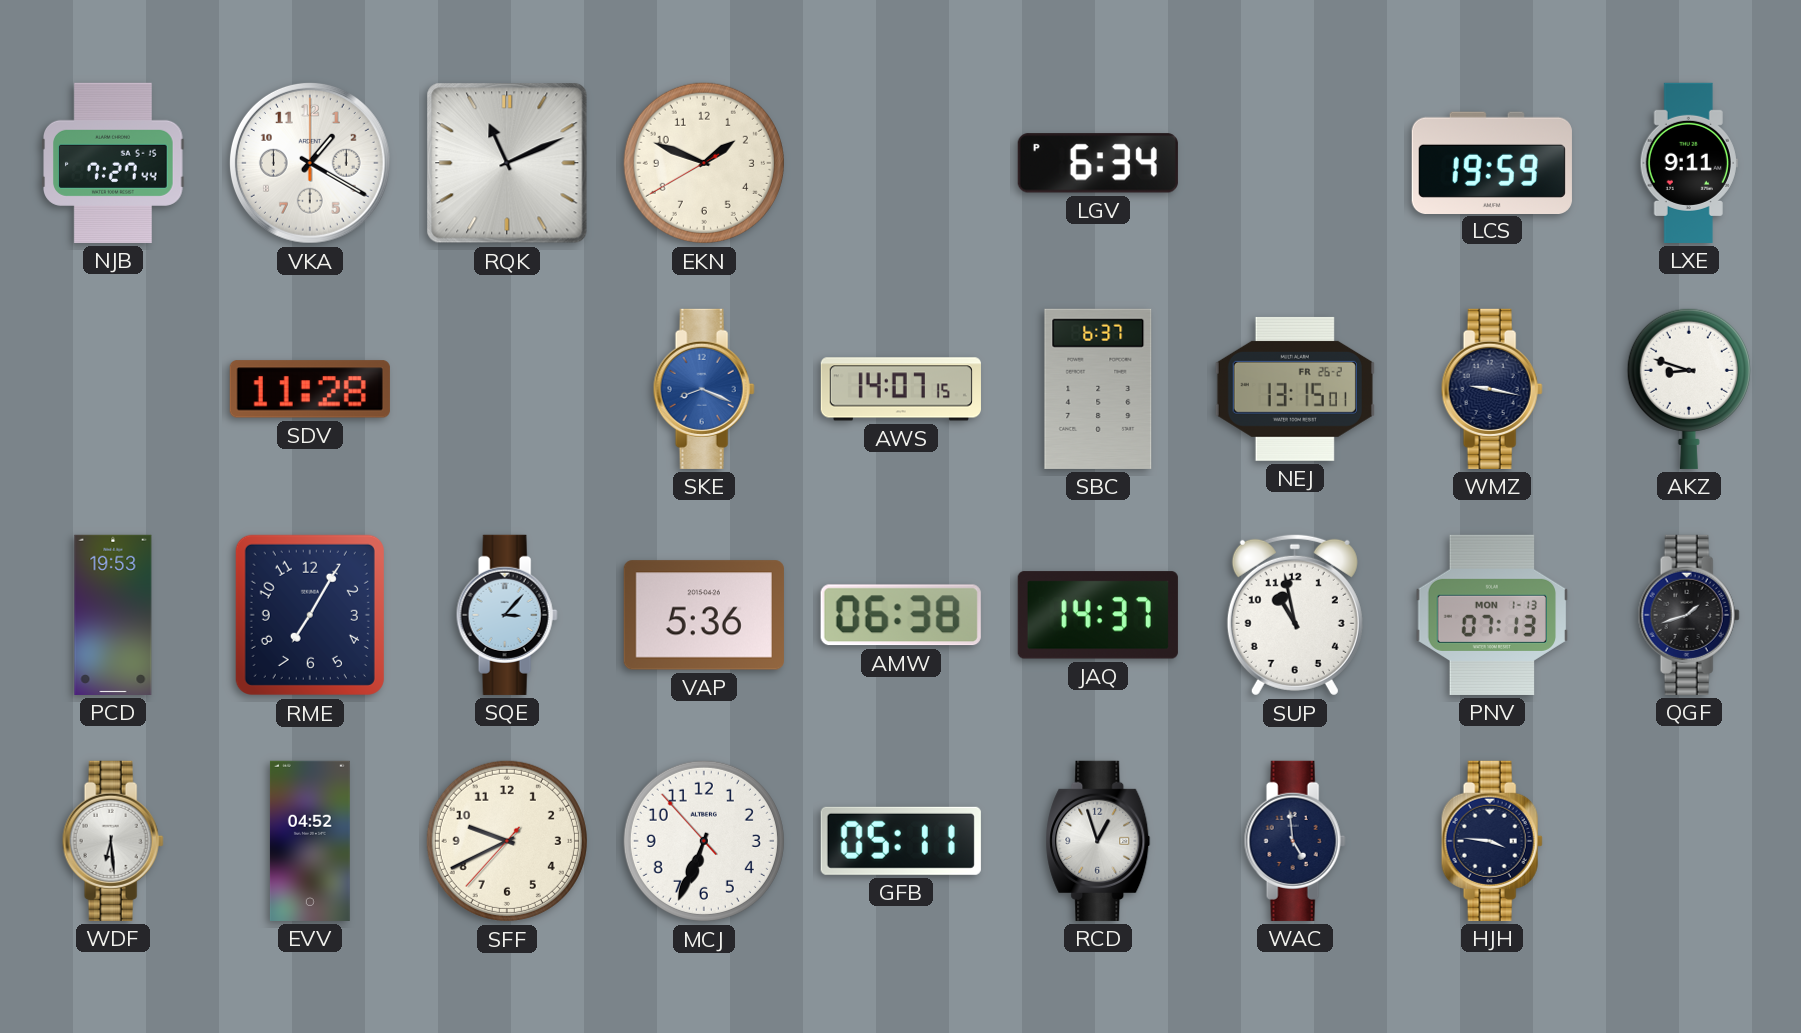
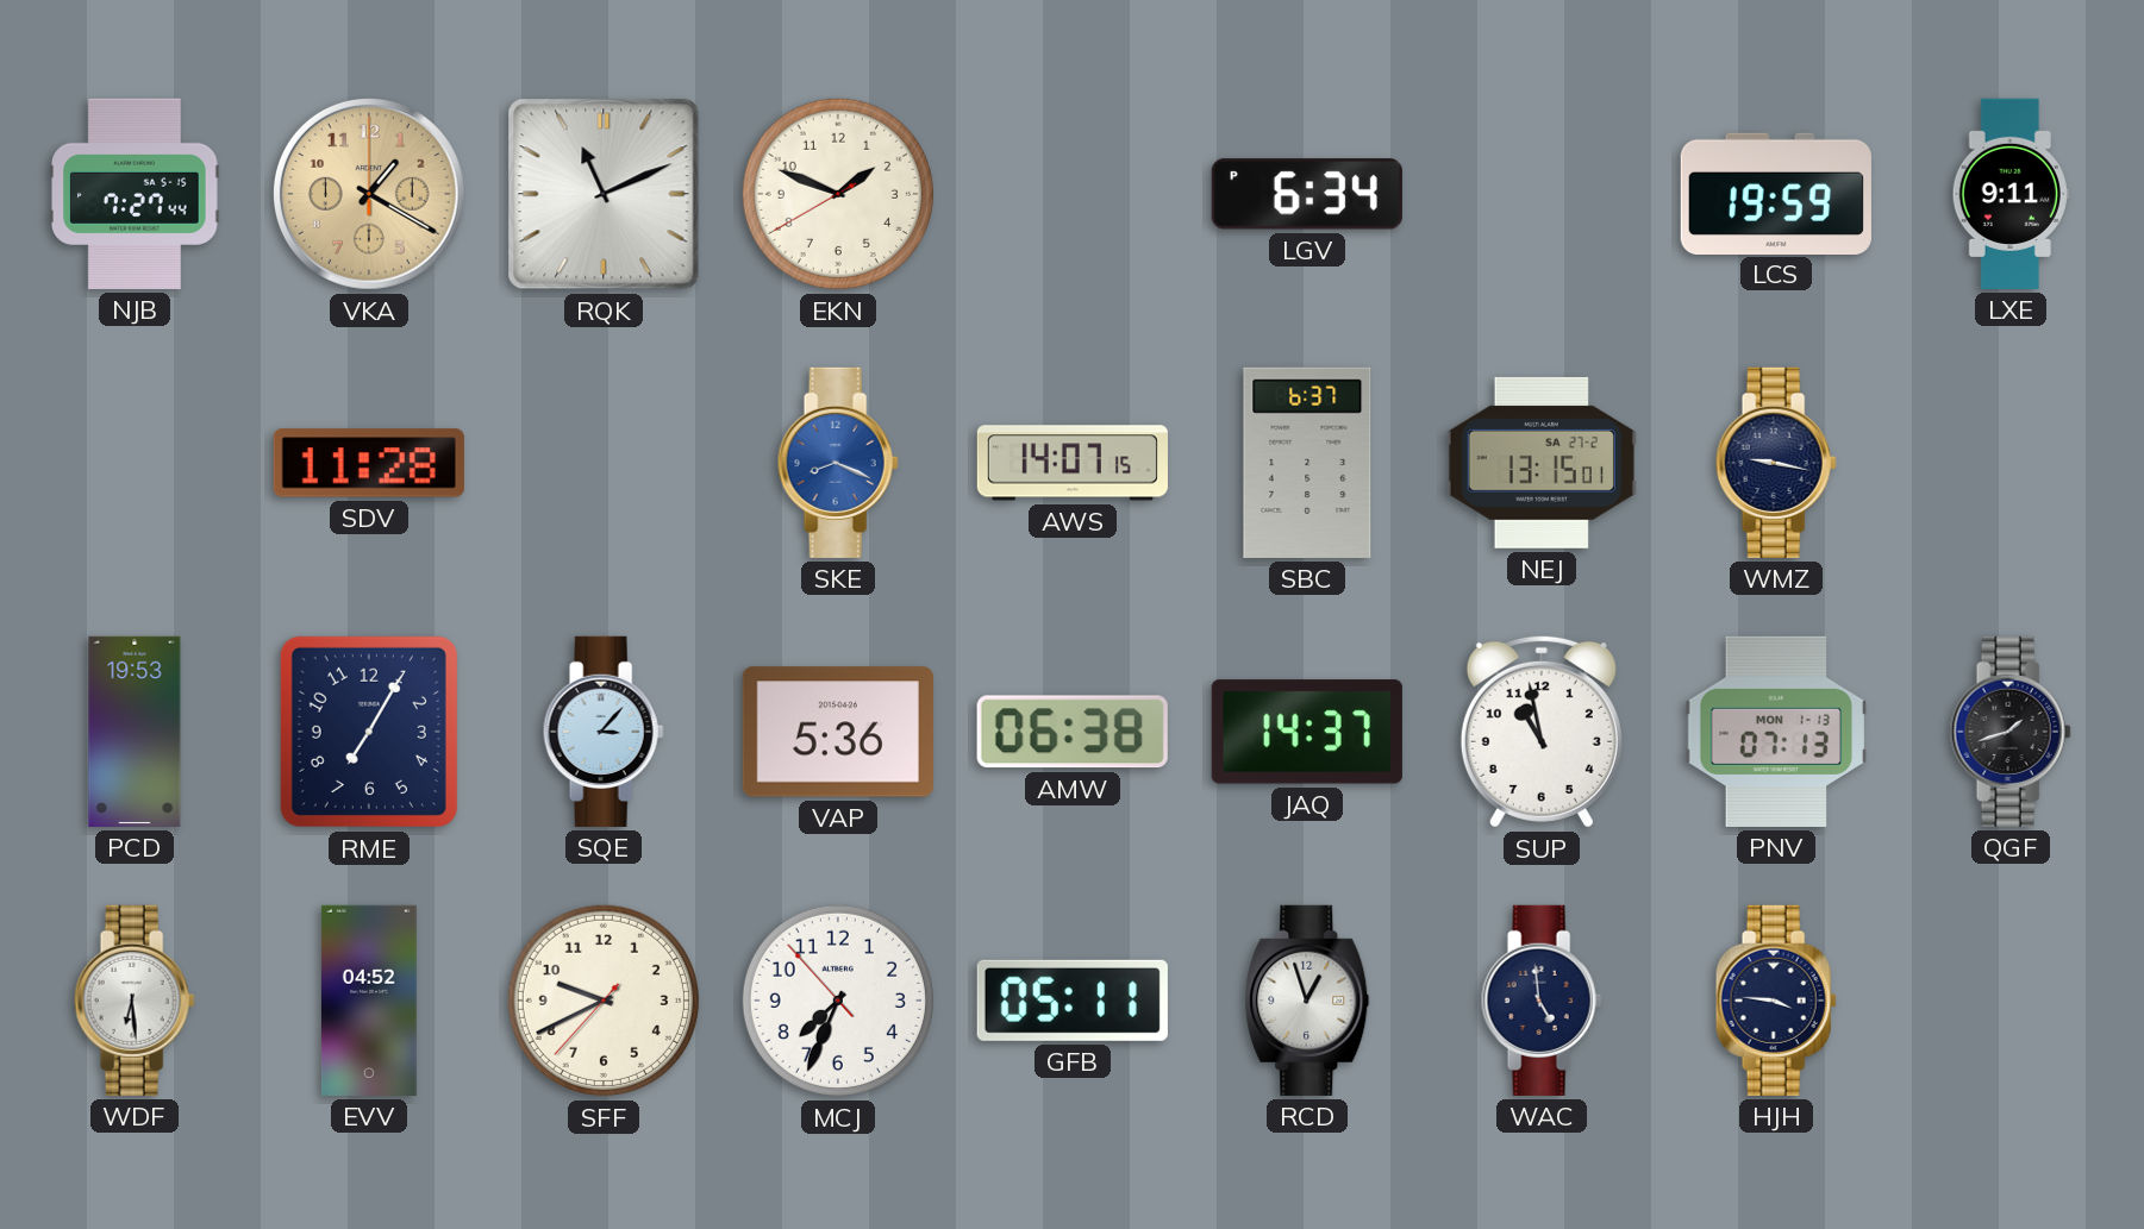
VKA dial: white -> champagne (369, 194)
NEJ date: FR 26-2 -> SA 27-2 (1542, 463)
AKZ: 8:48 -> none (1689, 388)
MCJ: 6:33 -> 7:33 (838, 1001)
